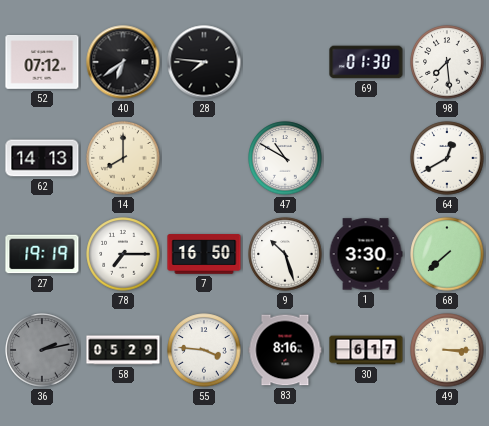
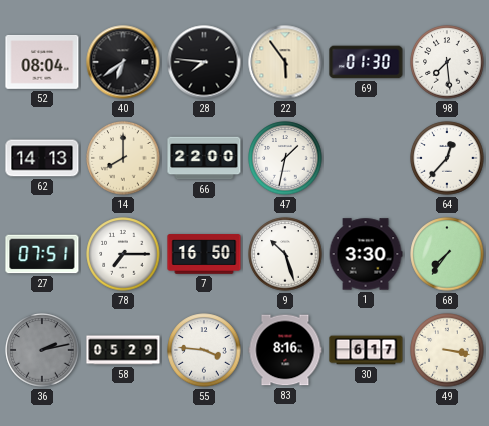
52: 07:12 -> 08:04 (42, 62)
22: none -> 5:54 (285, 62)
66: none -> 22:00 (204, 158)
47: 10:50 -> 1:32 (285, 158)
64: 12:40 -> 12:37 (447, 158)
27: 19:19 -> 07:51 (42, 254)
68: 7:38 -> 7:36 (447, 254)
49: 3:15 -> 3:17 (447, 350)
